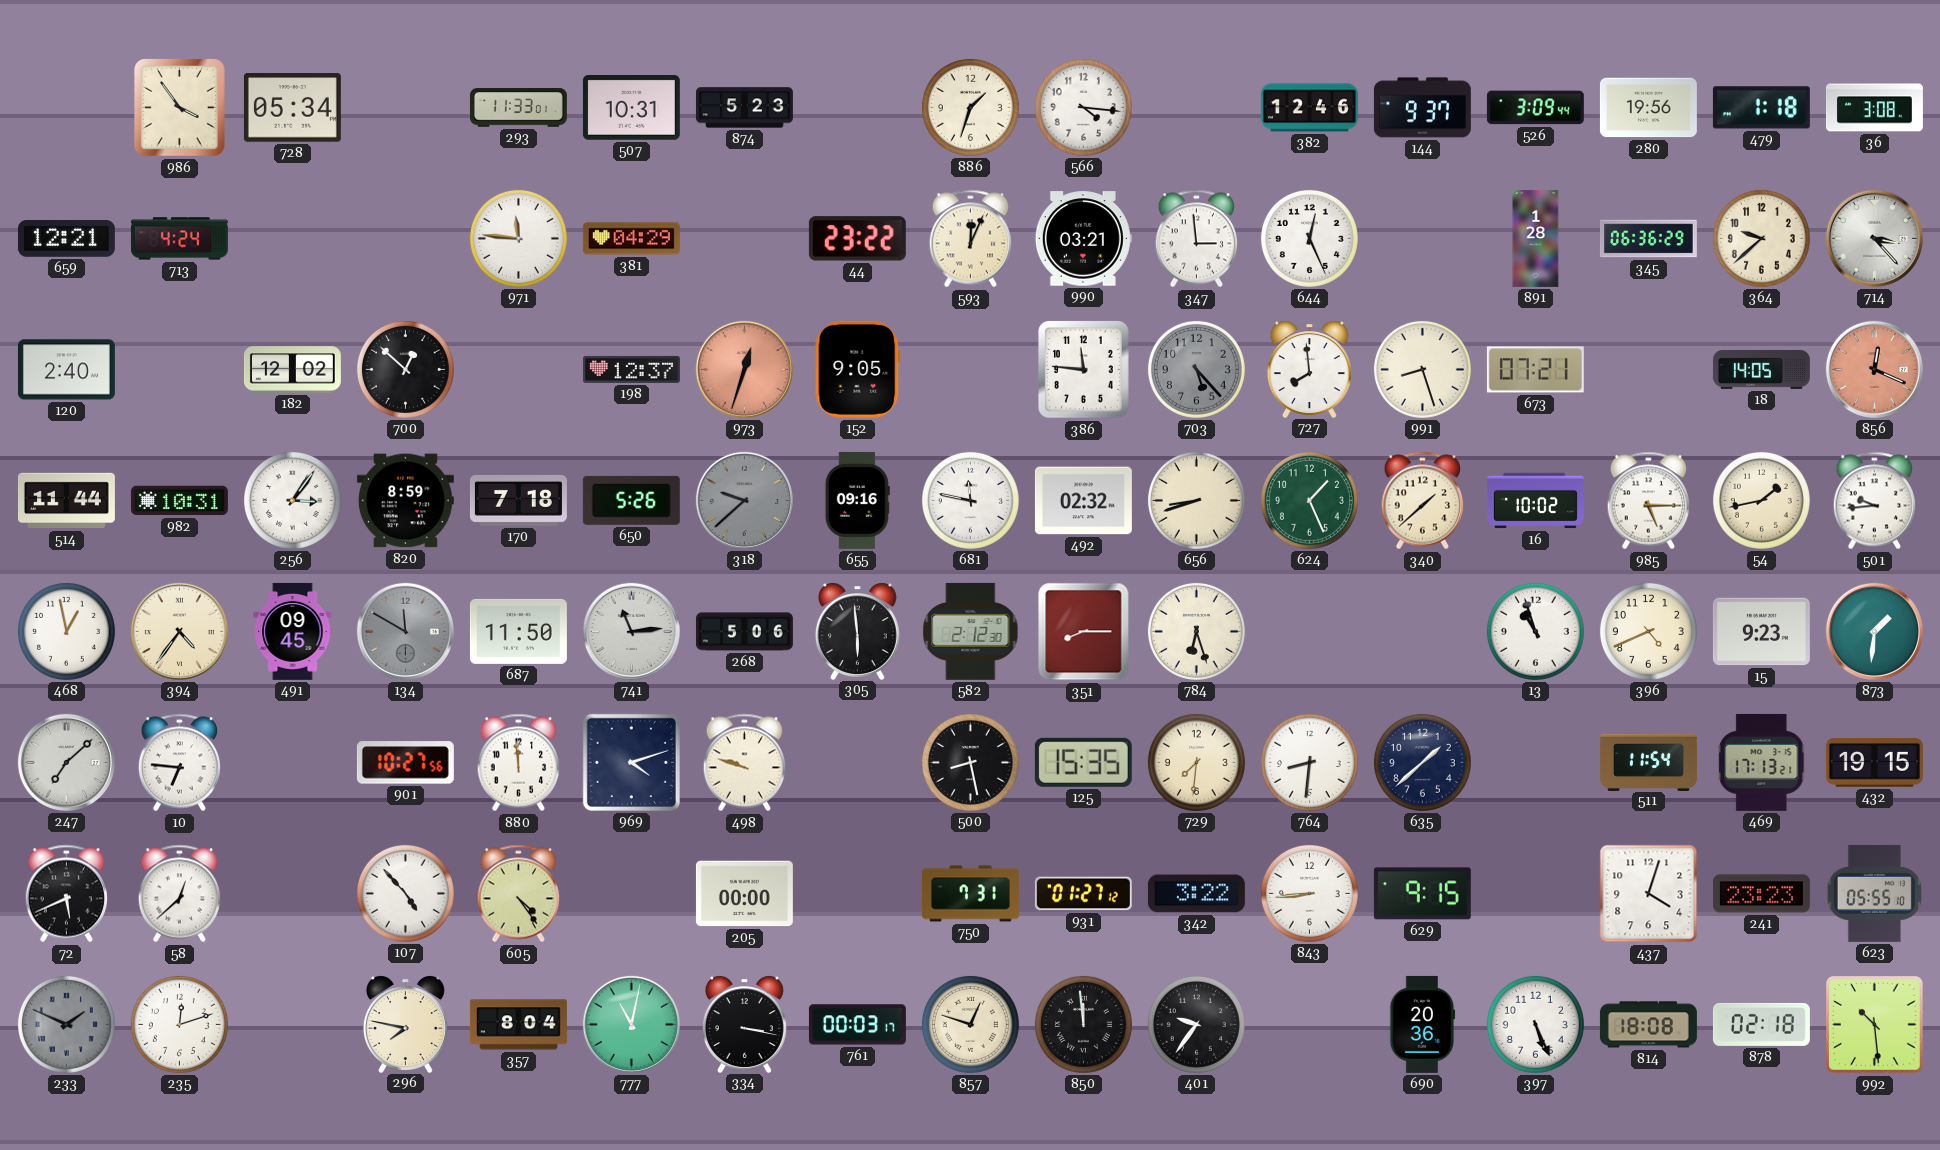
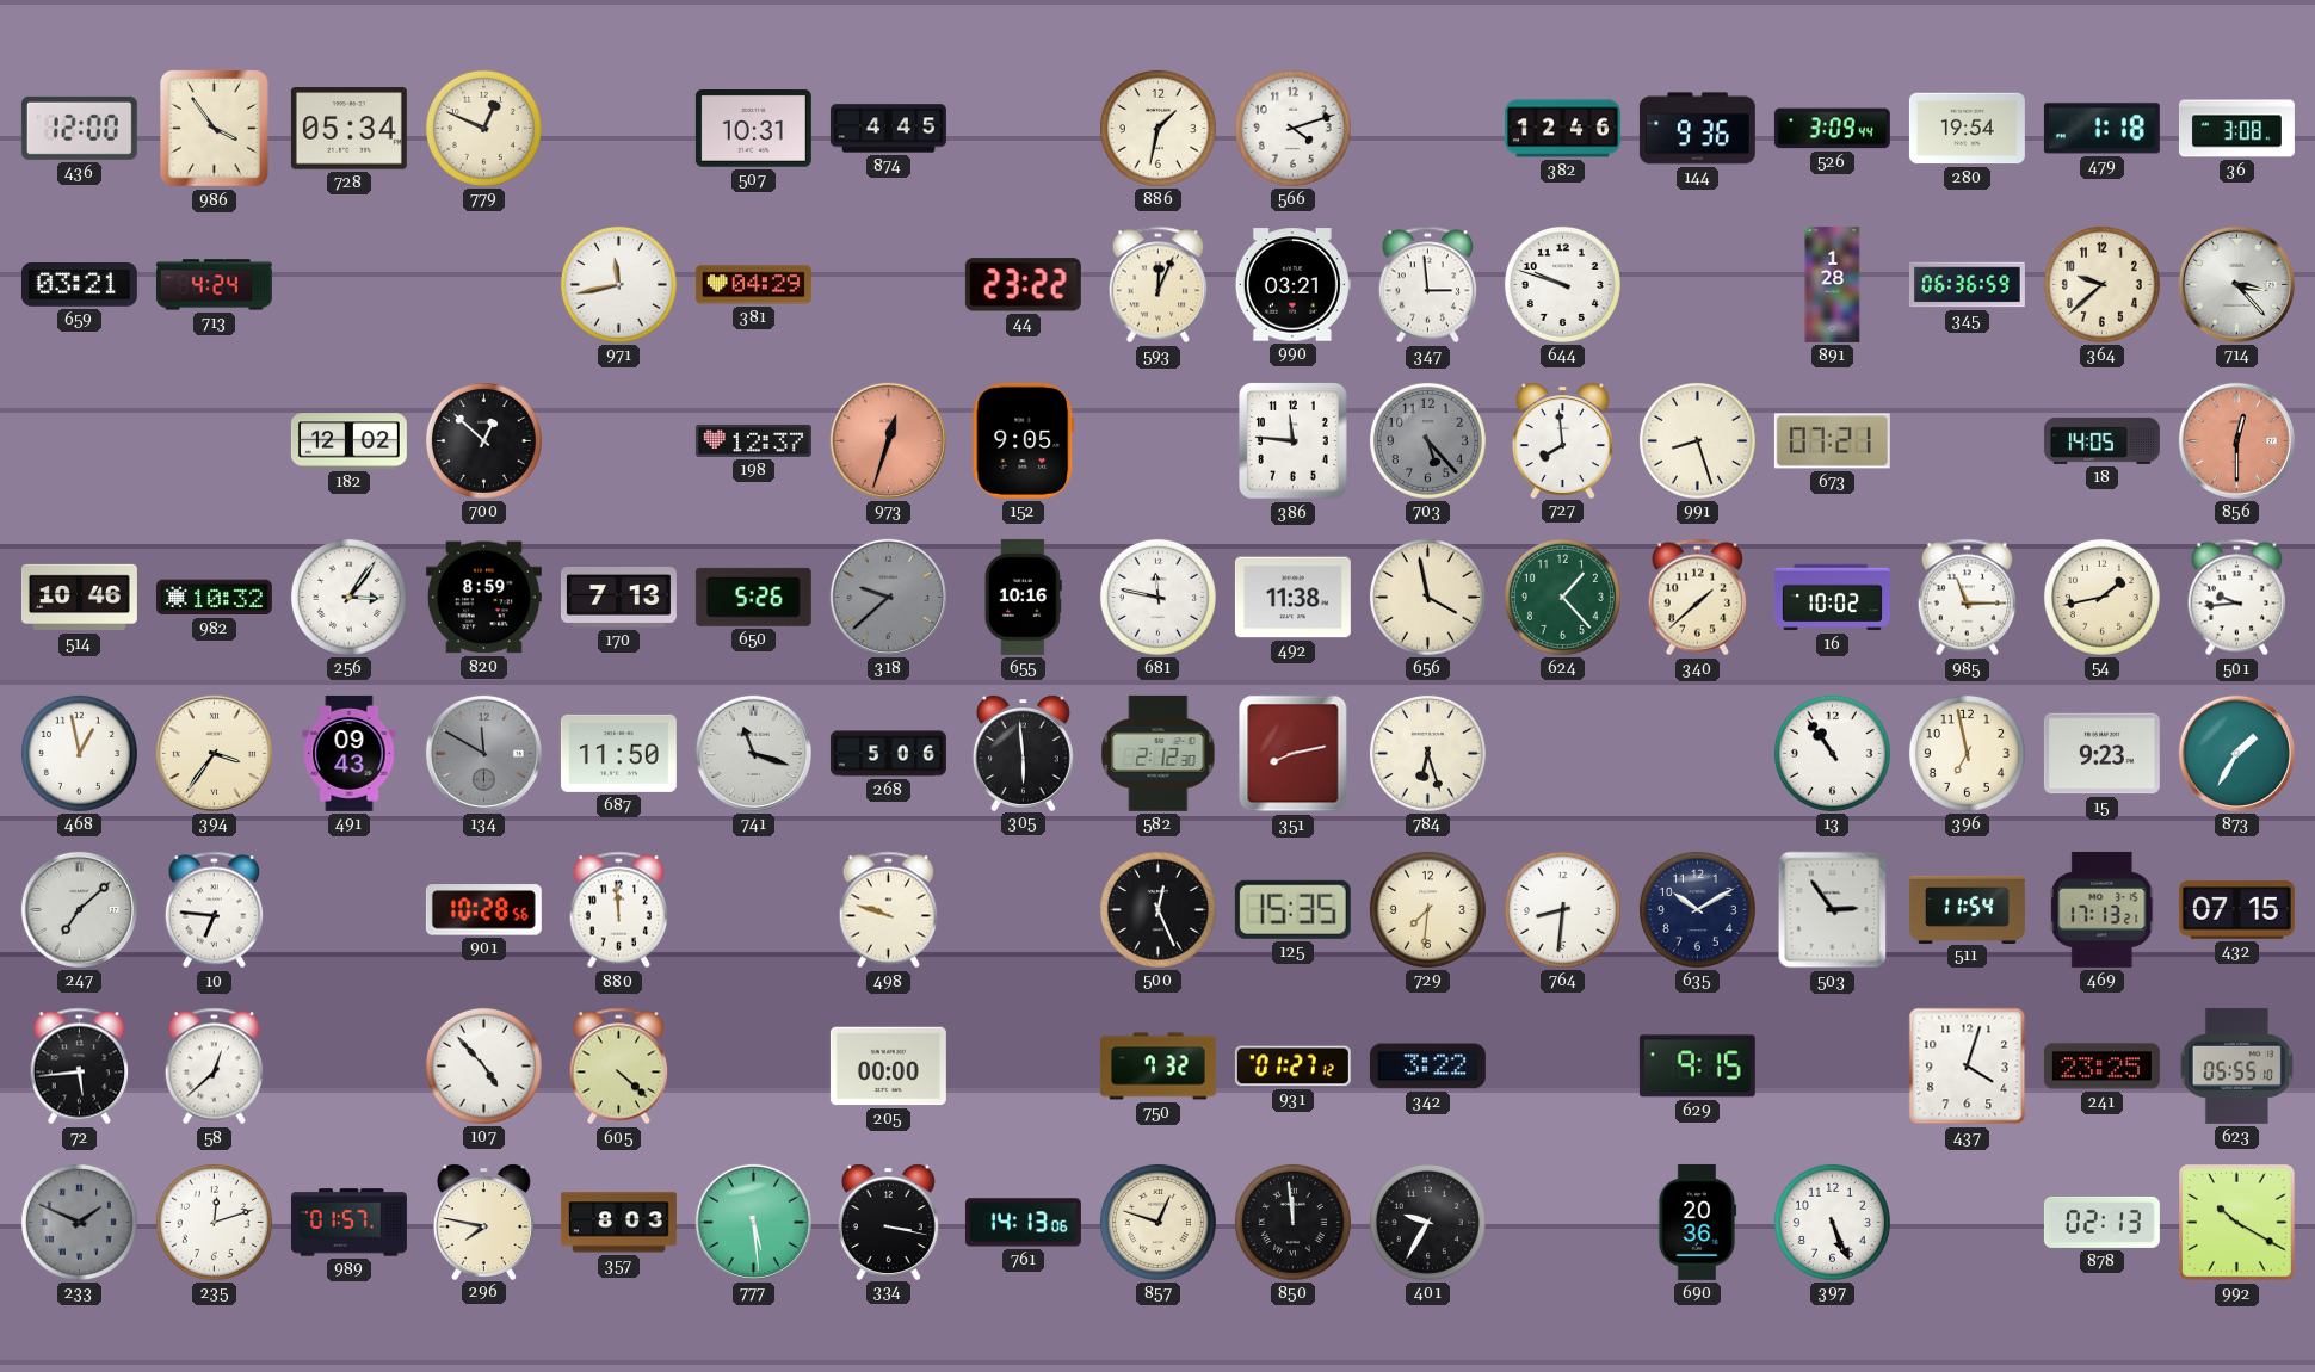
436: none -> 12:00 (79, 128)
779: none -> 12:49 (483, 128)
293: 11:33 -> none (518, 108)
874: 5:23 -> 4:45 (888, 129)
886: 1:33 -> 1:32 (1157, 128)
566: 4:16 -> 4:12 (1292, 128)
144: 9:37 -> 9:36 (1697, 129)
280: 19:56 -> 19:54 (1967, 129)
659: 12:21 -> 03:21 (79, 285)
971: 11:46 -> 11:43 (618, 284)
644: 12:26 -> 9:48 (1562, 284)
345: 06:36:29 -> 06:36:59 (1967, 285)
120: 2:40 -> none (66, 370)
856: 12:19 -> 12:30 (2236, 440)
514: 11:44 -> 10:46 (79, 598)
982: 10:31 -> 10:32 (214, 598)
170: 7:18 -> 7:13 (618, 597)
655: 09:16 -> 10:16 (1023, 597)
492: 02:32 -> 11:38 (1292, 598)
656: 8:42 -> 3:58 (1427, 597)
624: 1:26 -> 1:23 (1562, 597)
985: 5:15 -> 11:15 (1968, 598)
394: 4:36 -> 3:36 (214, 753)
491: 09:45 -> 09:43 (350, 753)
741: 11:14 -> 11:18 (753, 753)
351: 8:15 -> 8:13 (1294, 754)
13: 10:57 -> 10:54 (1832, 753)
396: 4:41 -> 6:58 (1967, 753)
873: 1:31 -> 1:35 (2236, 753)
901: 10:27 -> 10:28 (483, 910)
969: 4:12 -> none (631, 762)
500: 8:28 -> 12:26 (1157, 909)
635: 1:38 -> 10:10 (1697, 909)
503: none -> 2:54 (1833, 910)
432: 19:15 -> 07:15 (2236, 909)
72: 5:41 -> 5:44 (80, 1067)
605: 4:24 -> 4:22 (619, 1067)
750: 7:31 -> 7:32 (1157, 1067)
843: 8:44 -> none (1309, 893)
241: 23:23 -> 23:25 (2101, 1067)
989: none -> 01:57 (348, 1223)
357: 8:04 -> 8:03 (618, 1223)
777: 11:02 -> 5:29 (753, 1222)
761: 00:03 -> 14:13 (1023, 1223)
401: 9:36 -> 9:35 (1427, 1222)
814: 18:08 -> none (1648, 1025)
878: 02:18 -> 02:13 (2101, 1222)
992: 10:29 -> 10:20 (2237, 1223)
